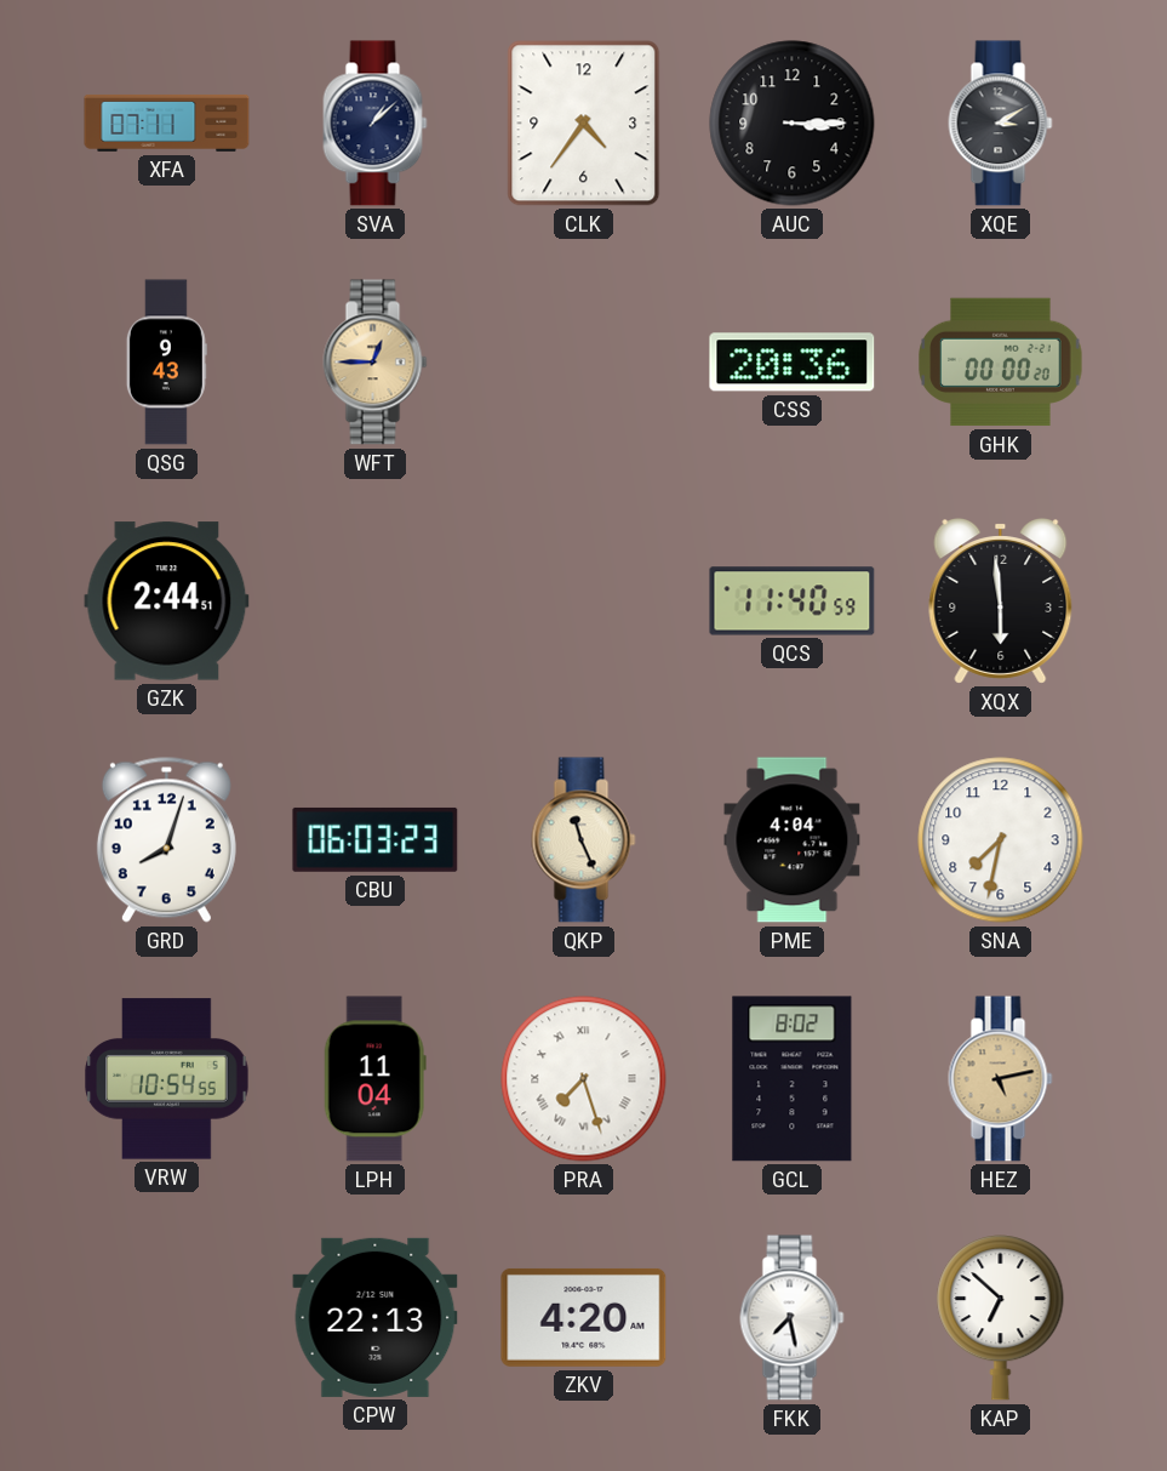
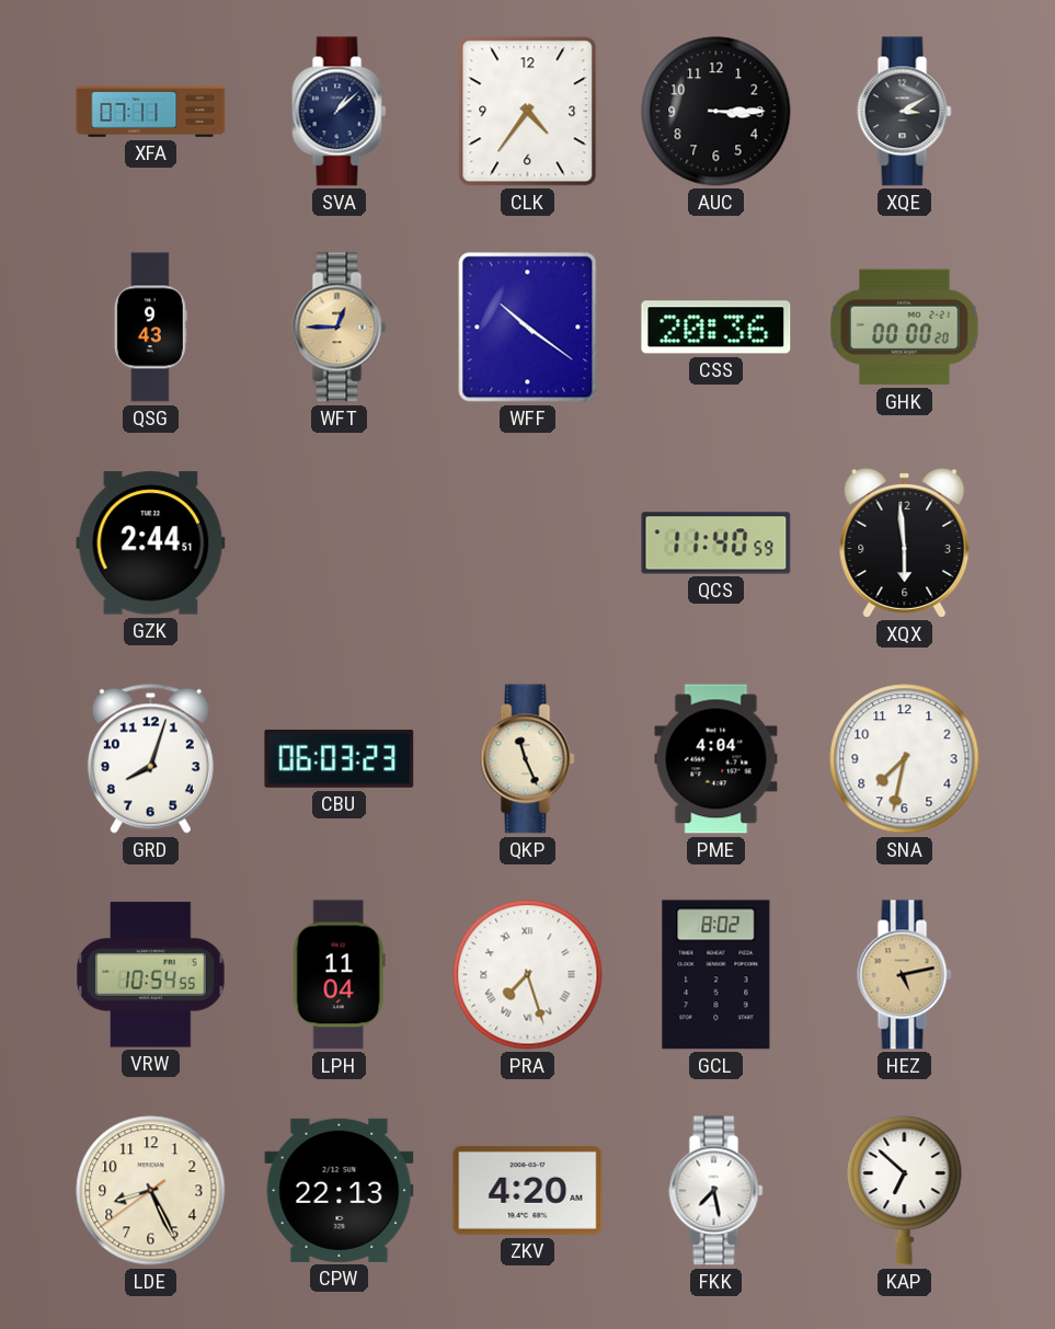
WFF: none -> 10:21 (528, 328)
LDE: none -> 8:25 (151, 1191)
